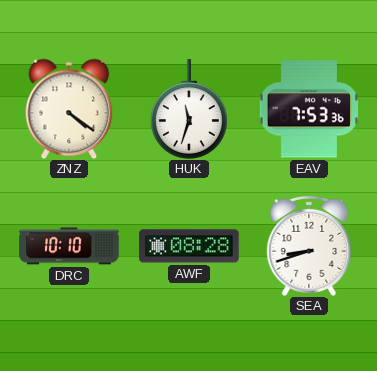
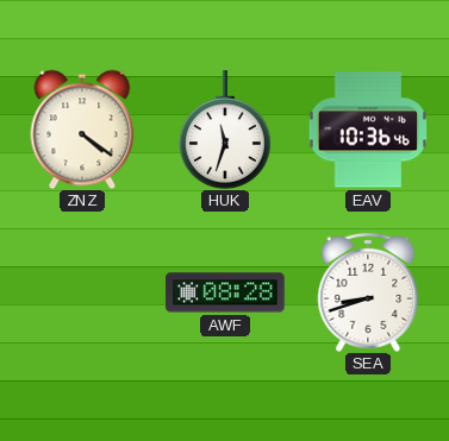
EAV: 7:53 -> 10:36 (368, 130)
DRC: 10:10 -> none (69, 246)
